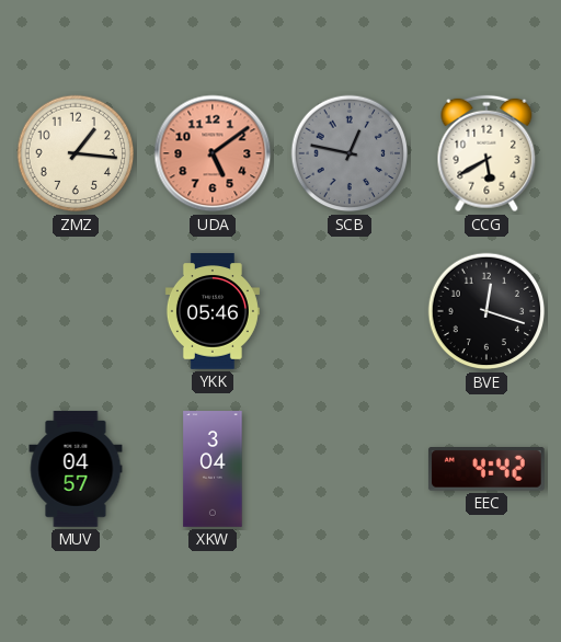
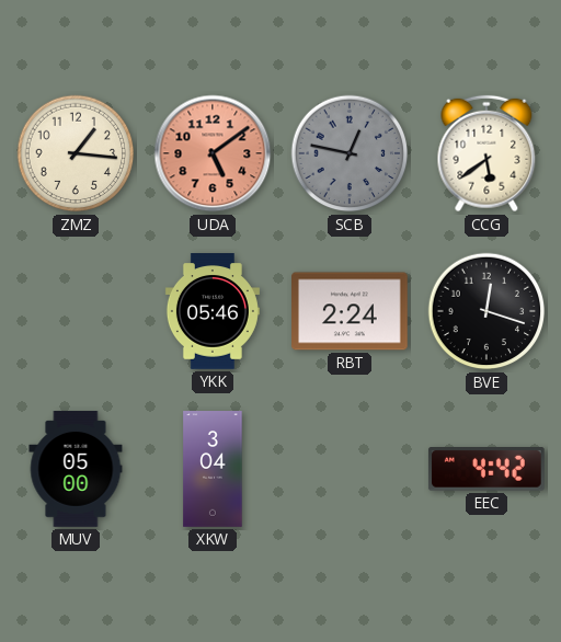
CCG: 5:40 -> 5:39 (486, 153)
RBT: none -> 2:24 (351, 311)
MUV: 04:57 -> 05:00 (76, 469)
